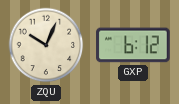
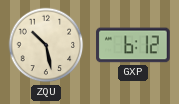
ZQU: 10:04 -> 10:28 (46, 45)
